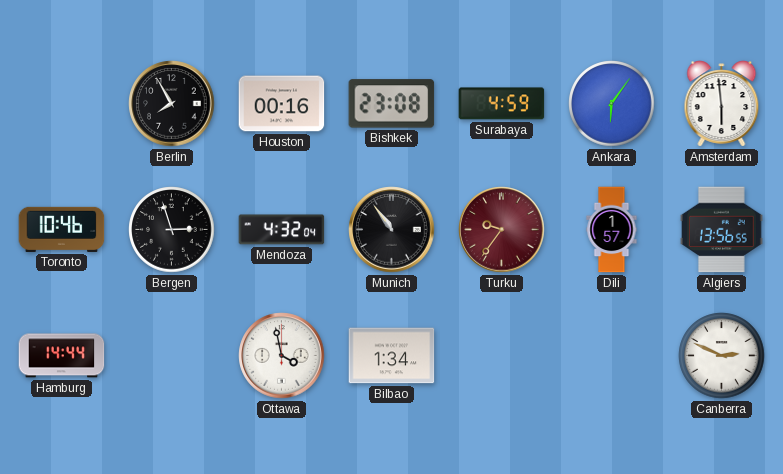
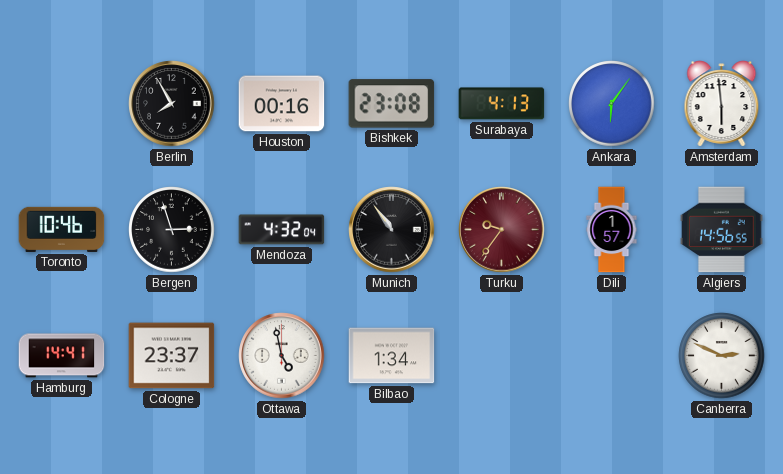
Surabaya: 4:59 -> 4:13 (502, 104)
Algiers: 13:56 -> 14:56 (721, 230)
Hamburg: 14:44 -> 14:41 (62, 356)
Cologne: none -> 23:37 (172, 356)
Ottawa: 3:58 -> 4:58 (282, 356)
